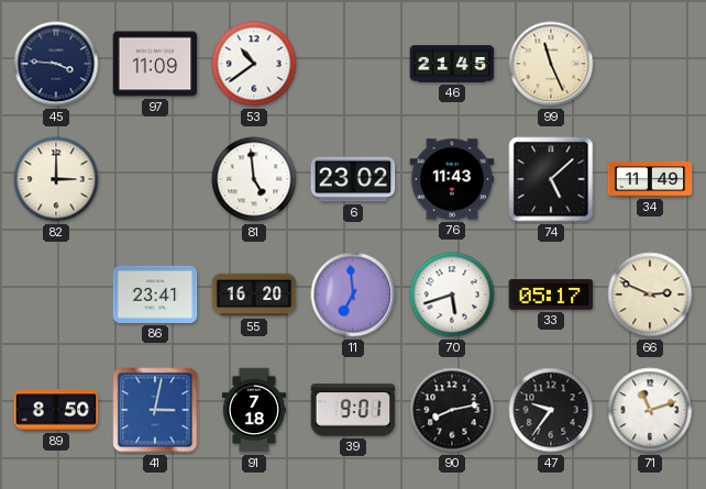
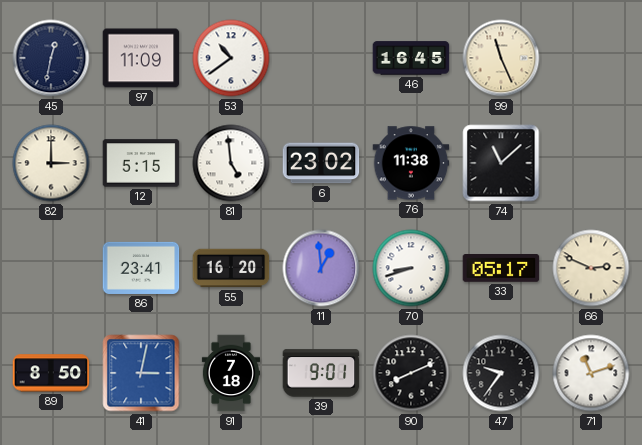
45: 3:46 -> 12:32 (51, 58)
46: 21:45 -> 16:45 (411, 58)
12: none -> 5:15 (141, 163)
76: 11:43 -> 11:38 (411, 163)
74: 5:08 -> 11:08 (501, 163)
34: 11:49 -> none (650, 179)
11: 6:59 -> 12:59 (321, 268)
70: 5:42 -> 8:42 (411, 268)
90: 8:13 -> 8:11 (411, 373)
